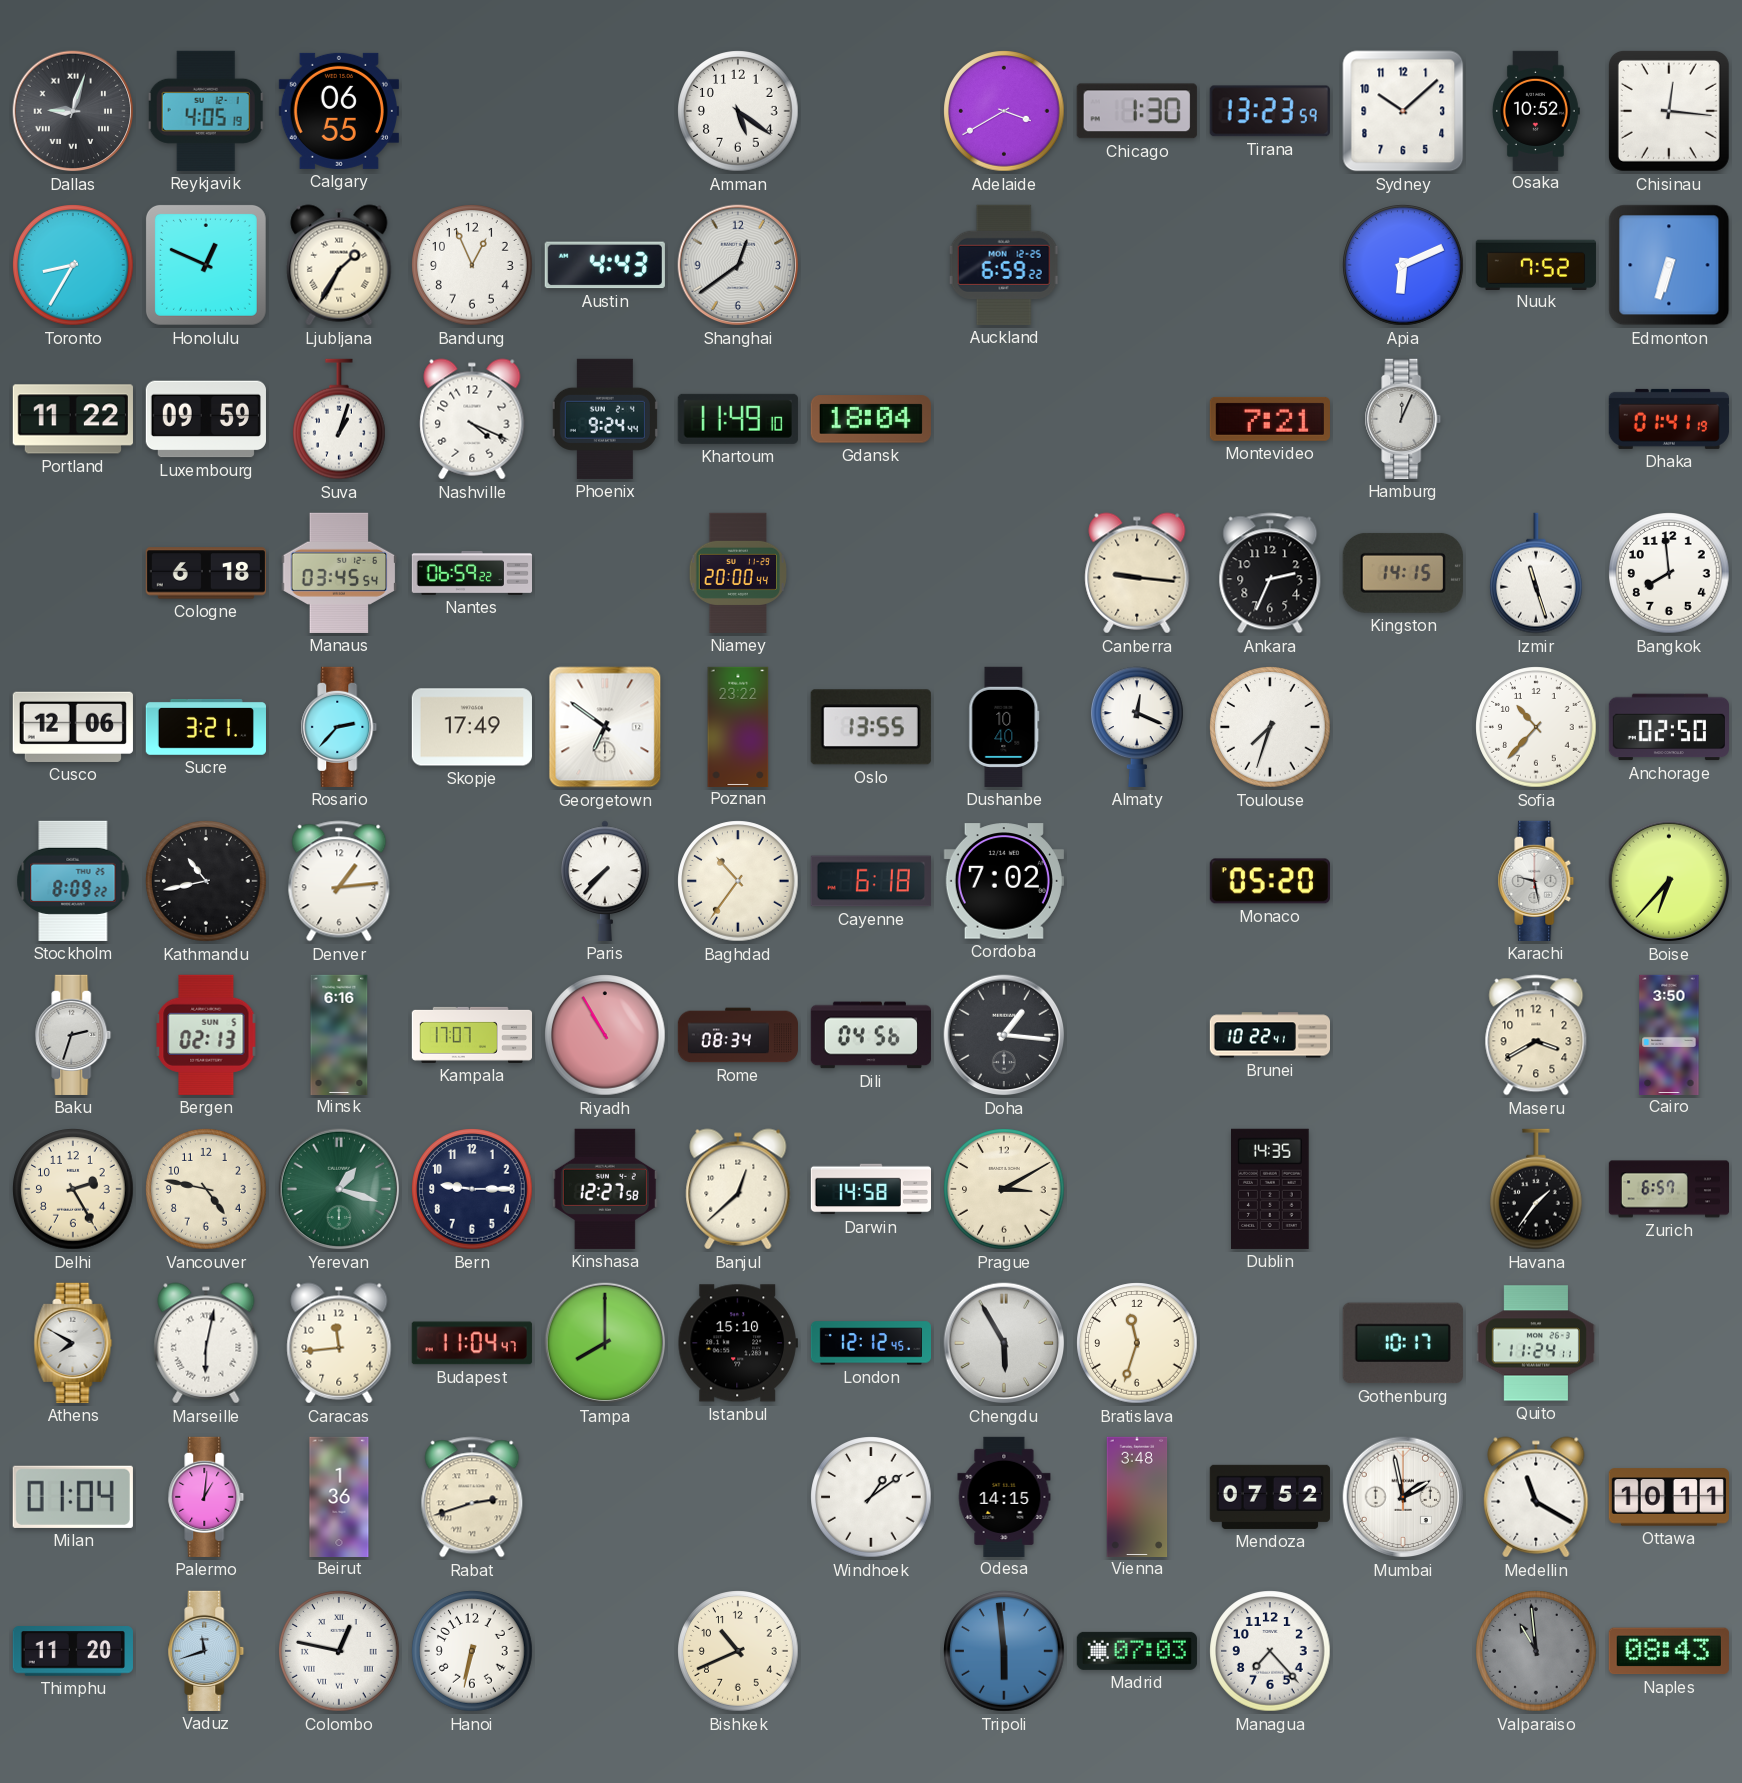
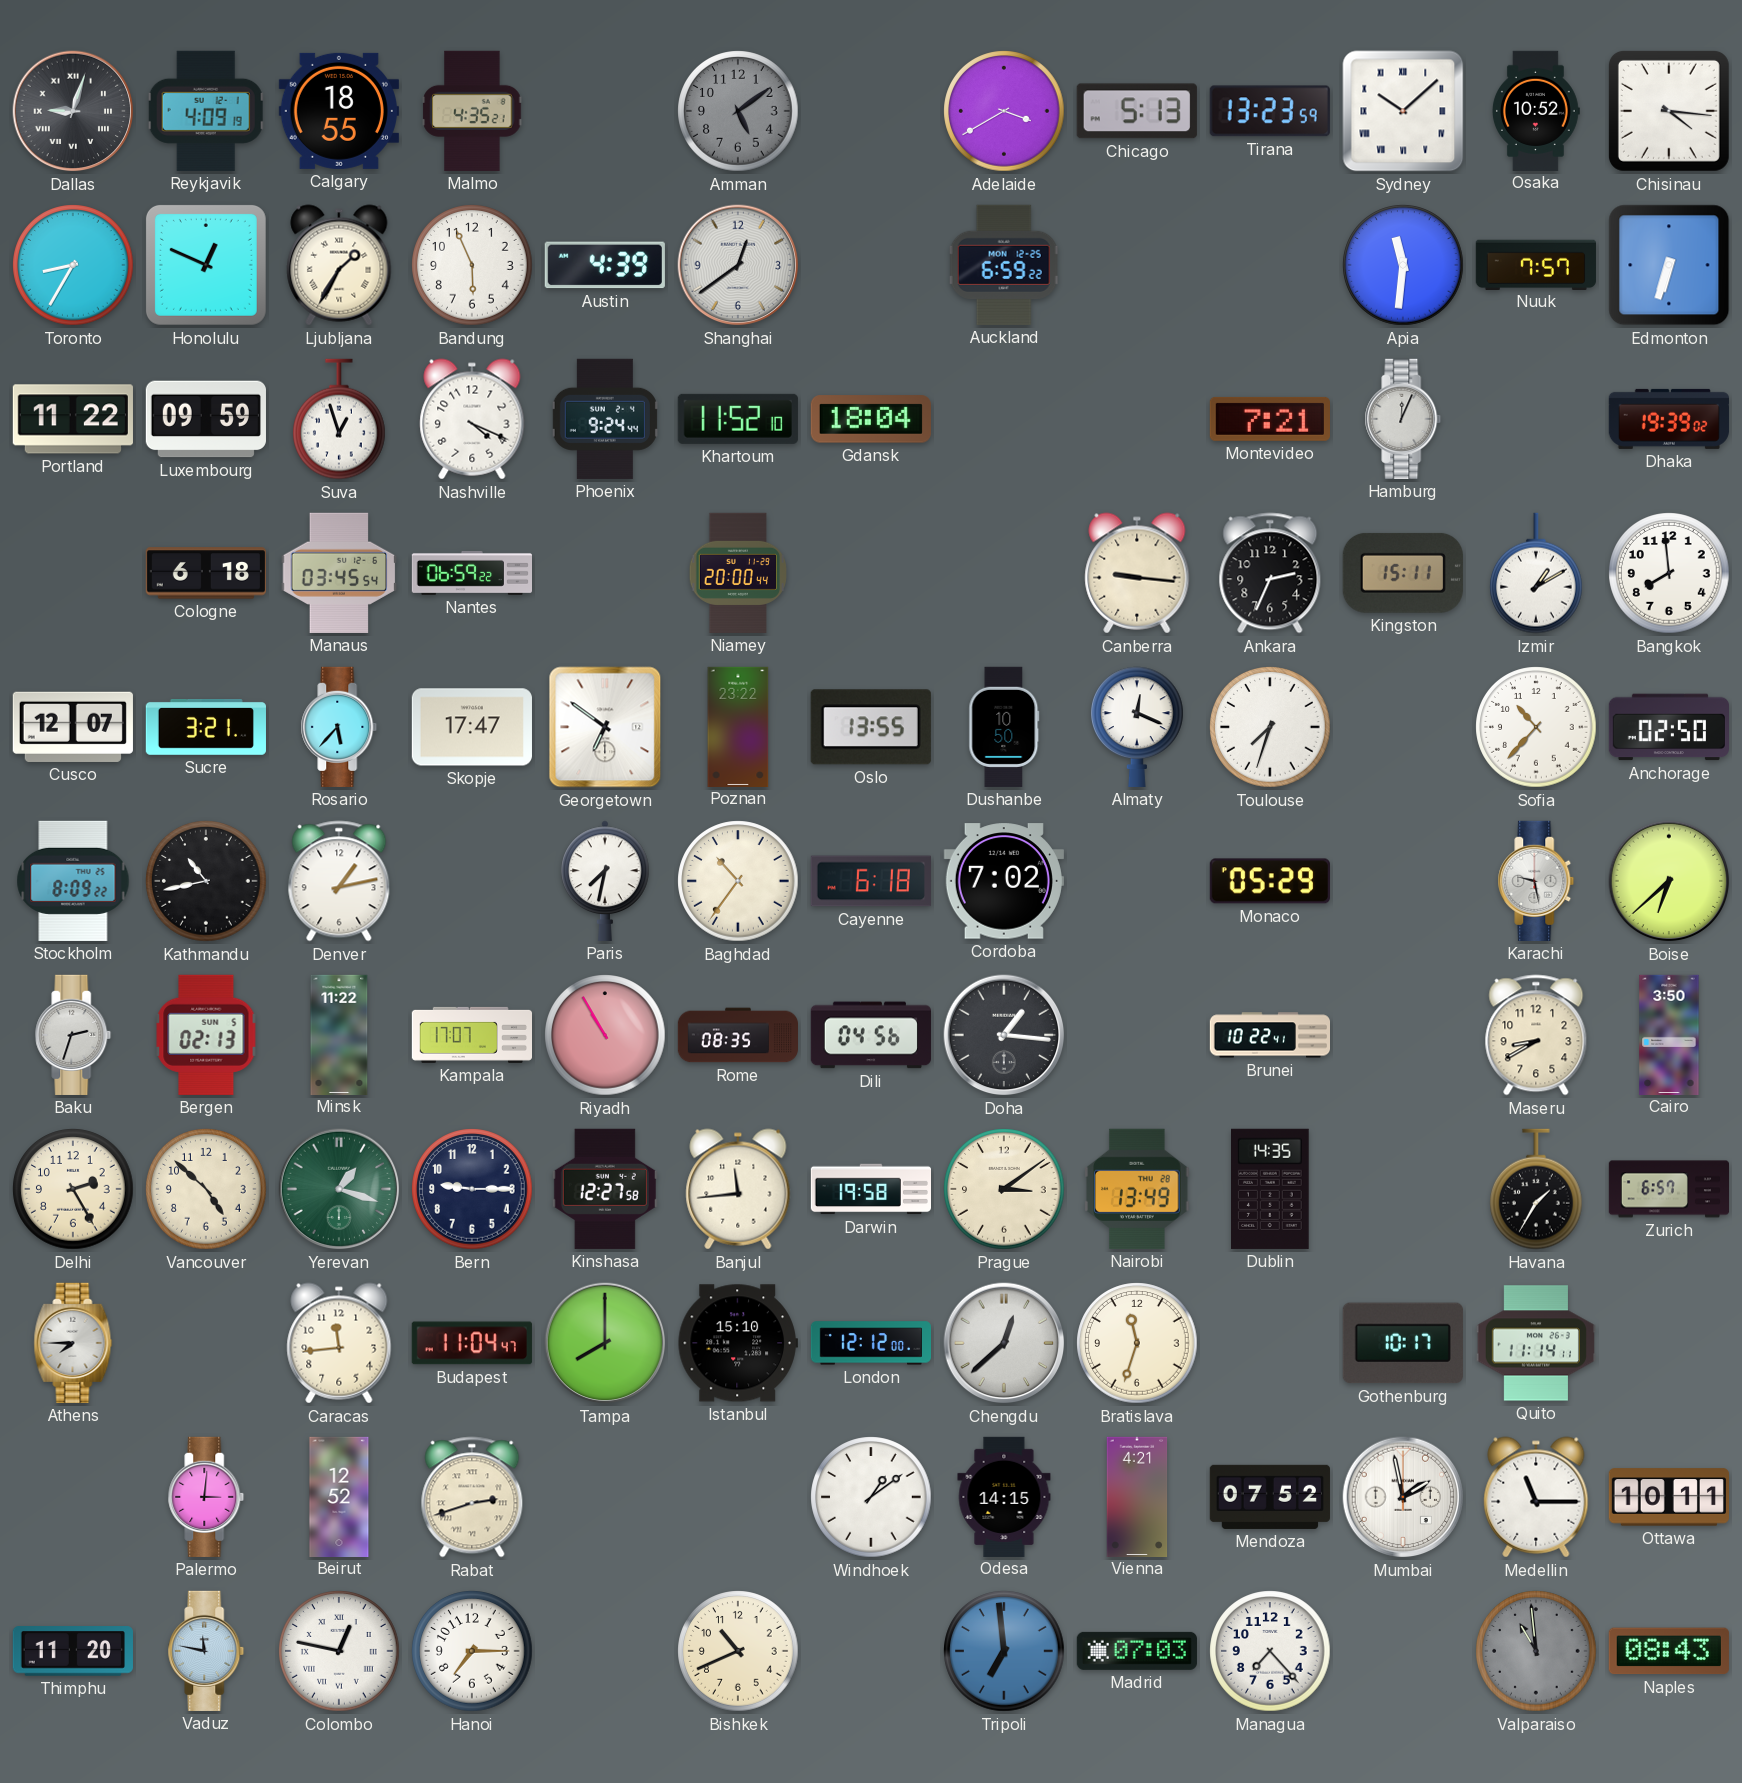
Reykjavik: 4:05 -> 4:09 (206, 111)
Calgary: 06:55 -> 18:55 (339, 111)
Malmo: none -> 4:35 (472, 111)
Amman: 5:21 -> 5:09 (738, 111)
Amman dial: white -> grey (738, 111)
Chicago: 1:30 -> 5:13 (1137, 111)
Sydney numerals: Arabic -> Roman (1403, 111)
Chisinau: 12:16 -> 4:16 (1669, 111)
Bandung: 12:56 -> 5:56 (472, 265)
Austin: 4:43 -> 4:39 (605, 265)
Apia: 6:11 -> 11:31 (1403, 265)
Nuuk: 7:52 -> 7:57 (1536, 264)
Suva: 1:03 -> 12:57 (340, 419)
Khartoum: 11:49 -> 11:52 (738, 419)
Dhaka: 01:41 -> 19:39 (1669, 419)
Kingston: 14:15 -> 15:11 (1403, 573)
Izmir: 11:27 -> 1:10 (1537, 573)
Cusco: 12:06 -> 12:07 (73, 727)
Rosario: 2:37 -> 5:37 (339, 727)
Skopje: 17:49 -> 17:47 (472, 727)
Dushanbe: 10:40 -> 10:50 (1004, 727)
Denver: 1:14 -> 1:13 (339, 881)
Paris: 7:37 -> 7:32 (605, 881)
Monaco: 05:20 -> 05:29 (1270, 881)
Boise: 6:37 -> 6:38 (1669, 881)
Minsk: 6:16 -> 11:22 (339, 1034)
Rome: 08:34 -> 08:35 (738, 1035)
Maseru: 3:40 -> 8:40 (1536, 1035)
Vancouver: 4:47 -> 4:52 (206, 1189)
Banjul: 12:38 -> 11:44 (738, 1189)
Darwin: 14:58 -> 19:58 (870, 1189)
Prague: 3:10 -> 3:09 (1004, 1189)
Nairobi: none -> 13:49 (1137, 1189)
Havana: 1:36 -> 1:35 (1537, 1189)
Athens: 7:50 -> 7:45 (73, 1343)
Marseille: 6:02 -> none (206, 1343)
London: 12:12:45 -> 12:12:00 (870, 1343)
Chengdu: 5:55 -> 12:38 (1004, 1343)
Quito: 11:24 -> 11:14 (1536, 1343)
Milan: 01:04 -> none (73, 1497)
Palermo: 1:01 -> 3:01 (206, 1497)
Beirut: 1:36 -> 12:52 (339, 1496)
Vienna: 3:48 -> 4:21 (1137, 1496)
Medellin: 11:20 -> 11:15 (1536, 1497)
Vaduz: 11:42 -> 11:47 (206, 1651)
Hanoi: 6:32 -> 7:15 (472, 1651)
Tripoli: 5:59 -> 6:59 (1004, 1651)
